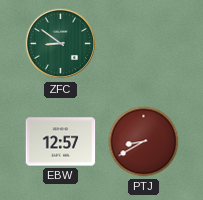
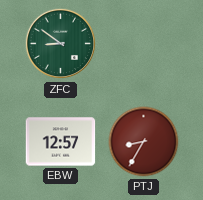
PTJ: 8:40 -> 8:35 (144, 142)
